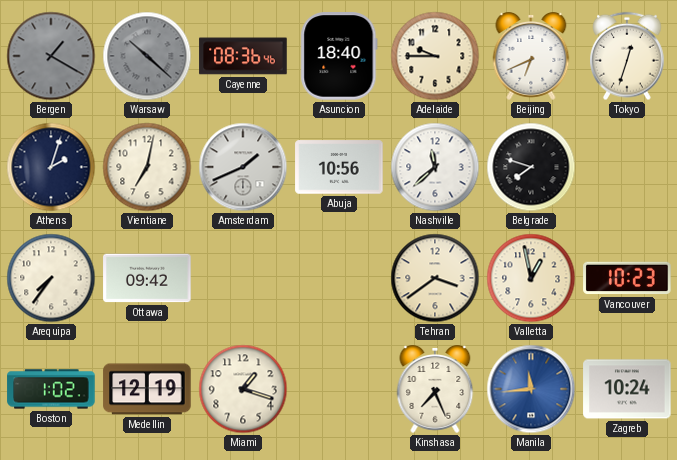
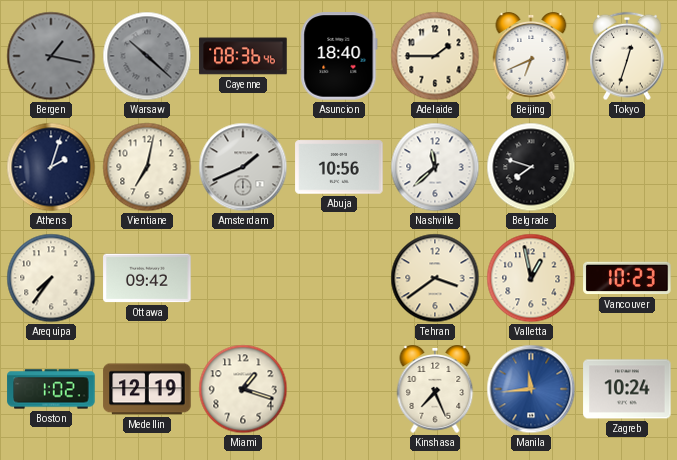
Bergen: 1:20 -> 1:17 (51, 56)
Adelaide: 9:45 -> 1:45 (435, 56)
